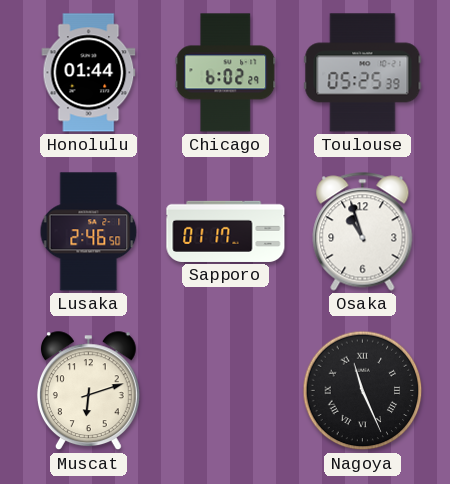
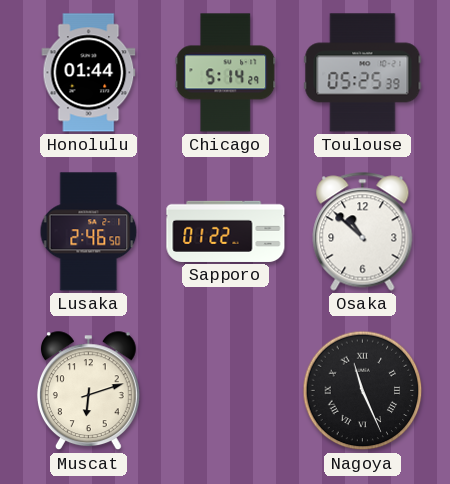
Chicago: 6:02 -> 5:14 (226, 73)
Sapporo: 01:17 -> 01:22 (226, 231)
Osaka: 10:57 -> 10:52 (363, 232)
